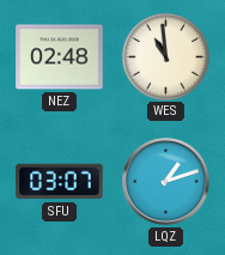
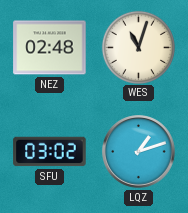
WES: 10:59 -> 11:03 (138, 47)
SFU: 03:07 -> 03:02 (50, 152)
